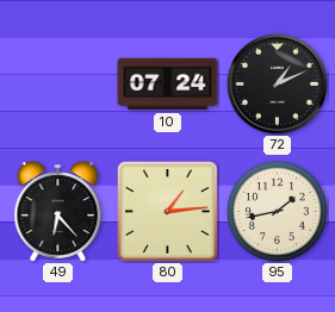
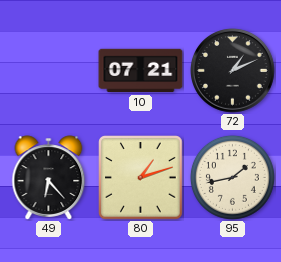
10: 07:24 -> 07:21 (141, 71)
80: 1:14 -> 1:12 (141, 178)
